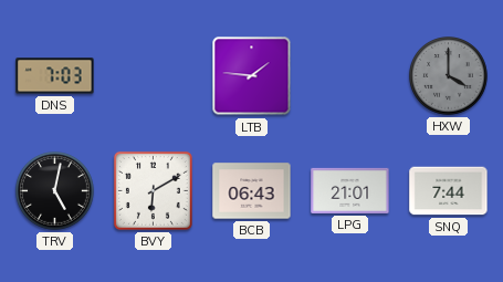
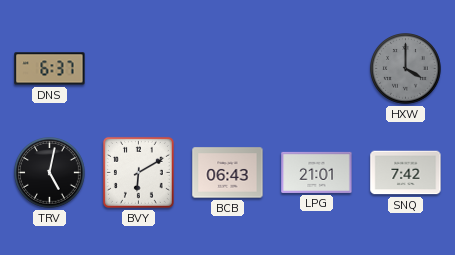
DNS: 7:03 -> 6:37 (50, 69)
LTB: 1:46 -> none (252, 76)
SNQ: 7:44 -> 7:42 (406, 173)
